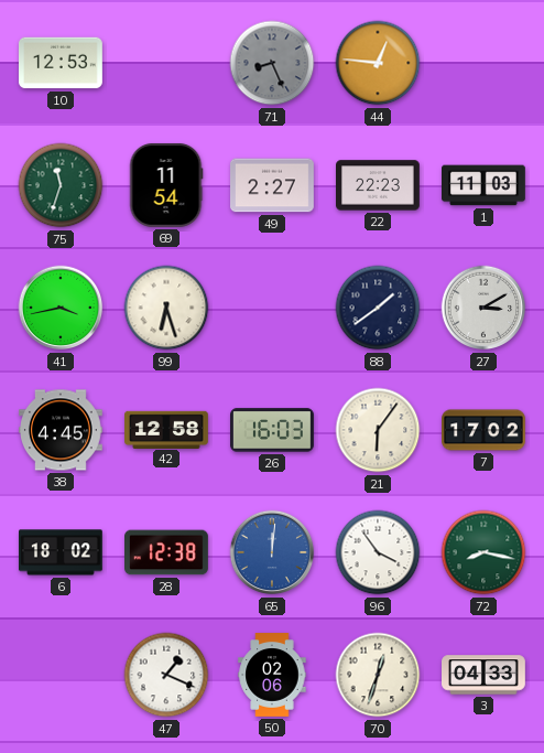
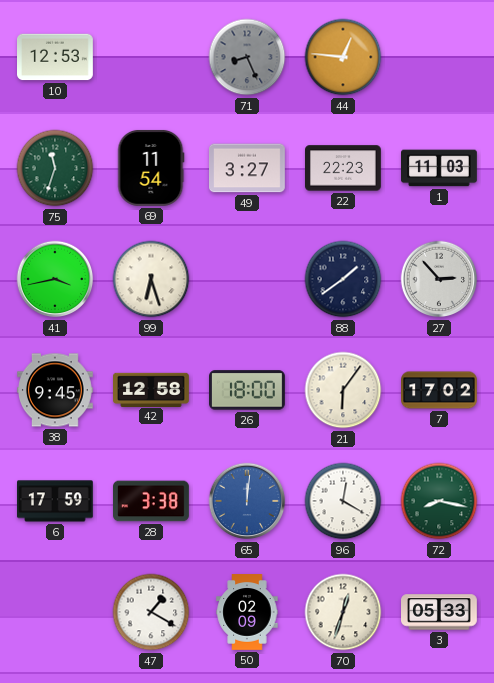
49: 2:27 -> 3:27 (248, 168)
27: 3:10 -> 2:53 (439, 279)
38: 4:45 -> 9:45 (56, 390)
26: 16:03 -> 18:00 (248, 390)
6: 18:02 -> 17:59 (56, 501)
28: 12:38 -> 3:38 (152, 501)
96: 3:54 -> 12:20 (343, 501)
47: 1:19 -> 1:20 (151, 612)
50: 02:06 -> 02:09 (247, 612)
3: 04:33 -> 05:33 (440, 612)
